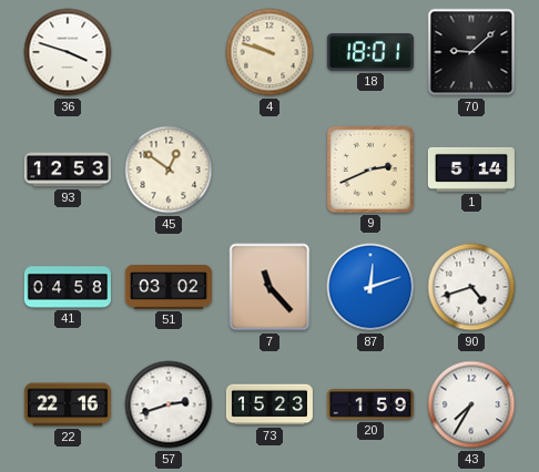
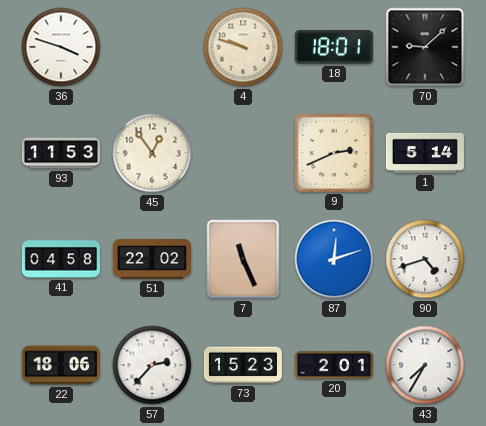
93: 12:53 -> 11:53 (61, 153)
45: 12:51 -> 12:54 (152, 153)
51: 03:02 -> 22:02 (152, 260)
7: 11:23 -> 11:26 (243, 259)
22: 22:16 -> 18:06 (61, 365)
57: 2:42 -> 2:37 (152, 365)
20: 1:59 -> 2:01 (334, 365)
